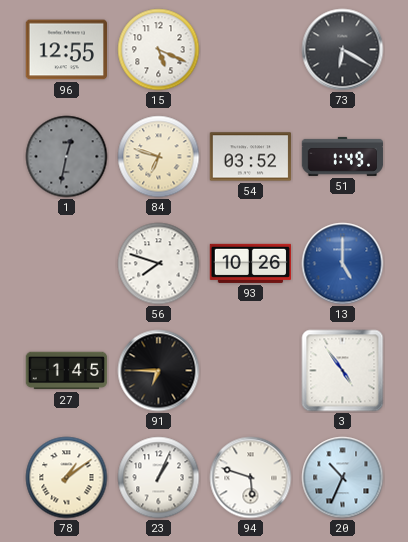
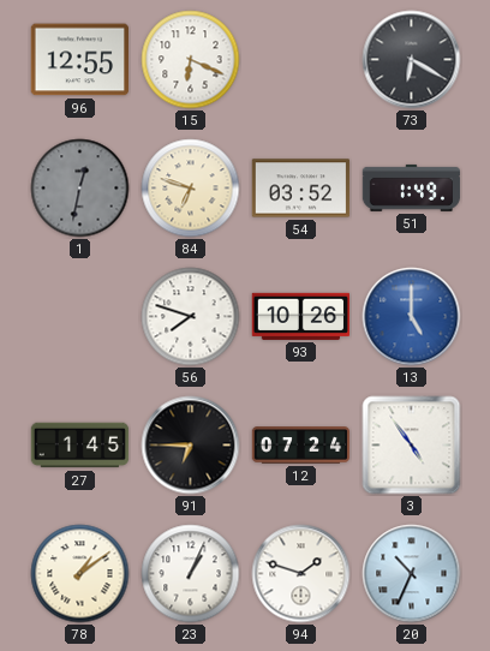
15: 5:19 -> 6:19 (191, 60)
12: none -> 07:24 (301, 446)
94: 5:48 -> 1:48 (301, 574)
